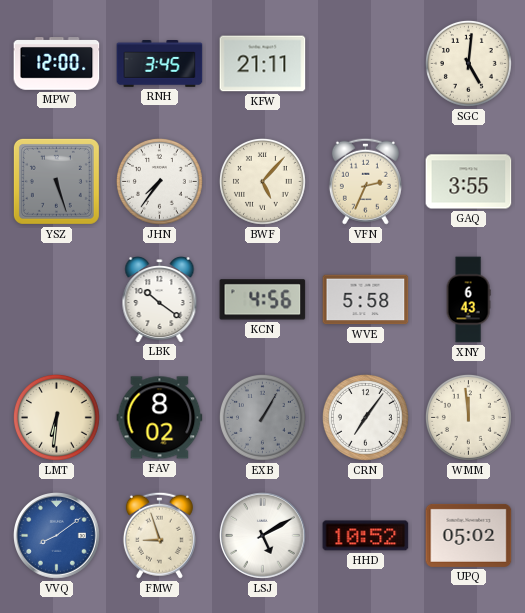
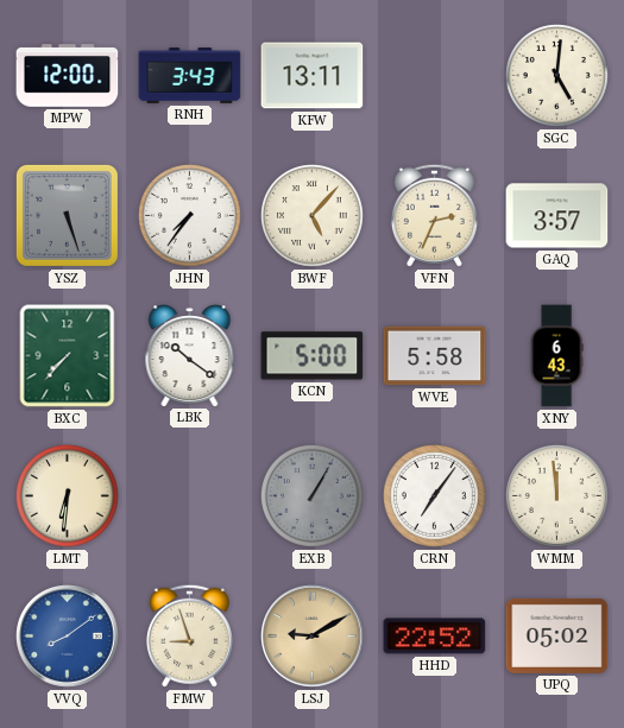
RNH: 3:45 -> 3:43 (190, 76)
KFW: 21:11 -> 13:11 (313, 76)
GAQ: 3:55 -> 3:57 (557, 216)
BXC: none -> 7:37 (68, 356)
KCN: 4:56 -> 5:00 (313, 356)
FAV: 8:02 -> none (160, 418)
LSJ: 5:10 -> 9:10 (313, 637)
LSJ dial: white -> champagne (313, 637)
HHD: 10:52 -> 22:52 (435, 637)
